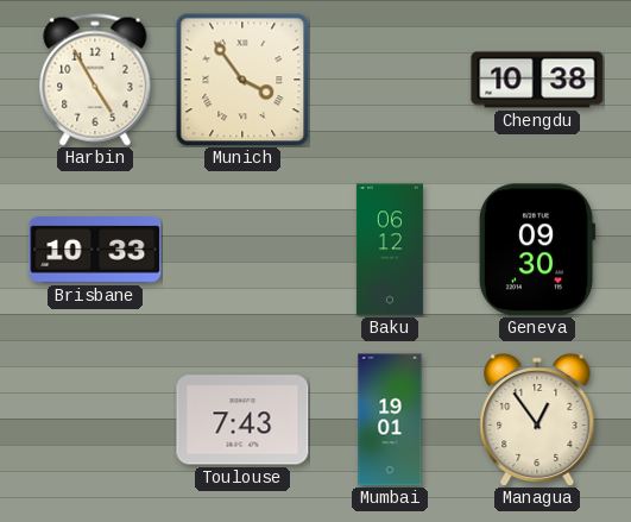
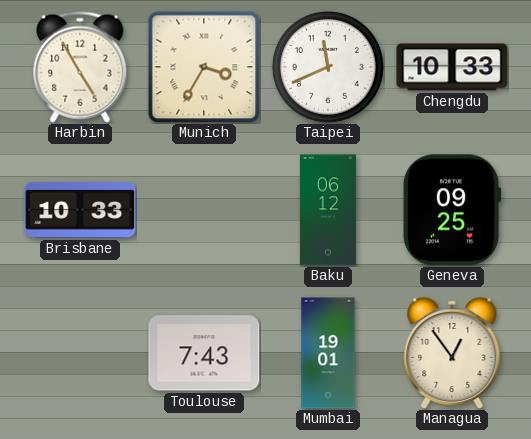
Munich: 3:54 -> 3:35 (204, 67)
Taipei: none -> 11:41 (328, 67)
Chengdu: 10:38 -> 10:33 (452, 67)
Geneva: 09:30 -> 09:25 (452, 210)
